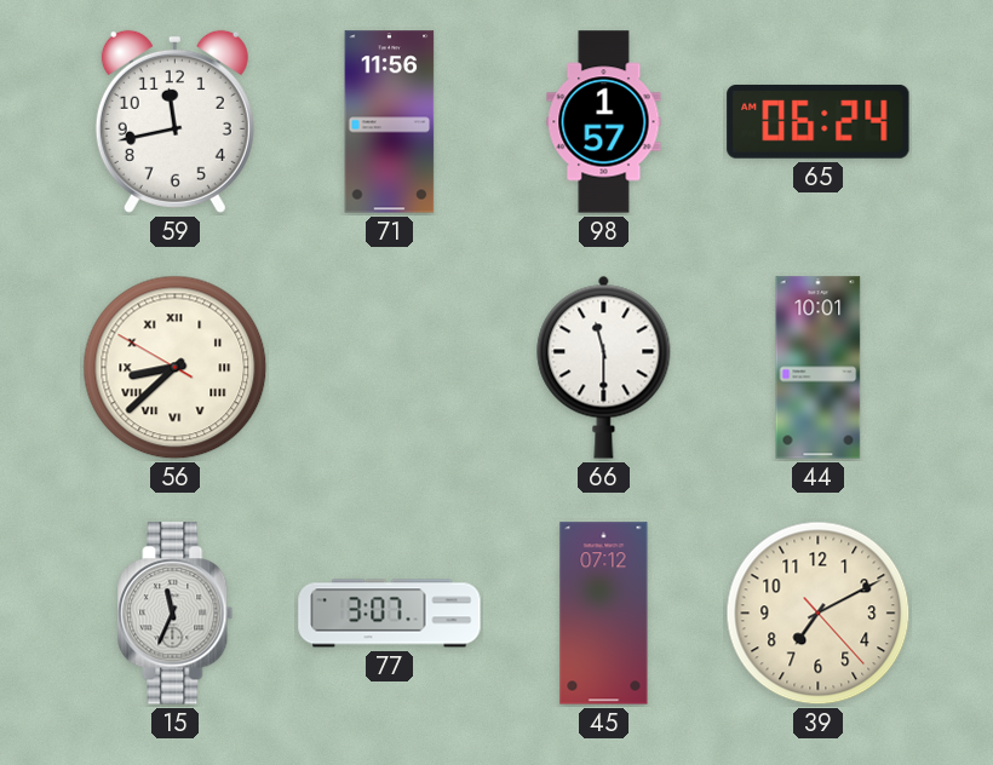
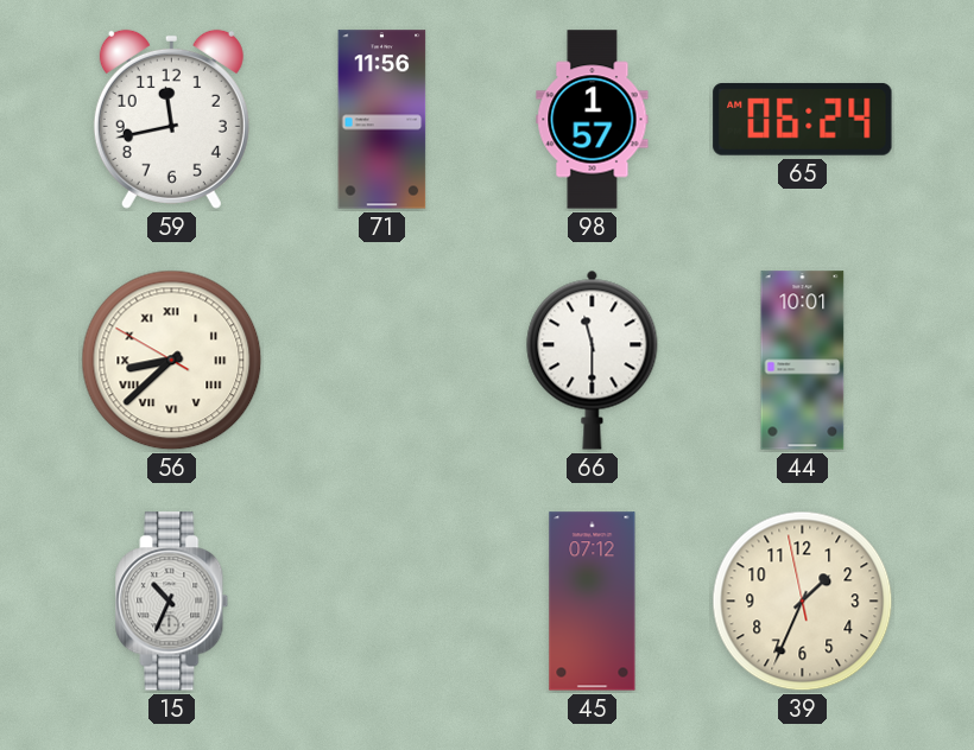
15: 11:34 -> 10:34 (172, 602)
77: 3:07 -> none (390, 614)
39: 7:10 -> 1:33 (803, 602)
